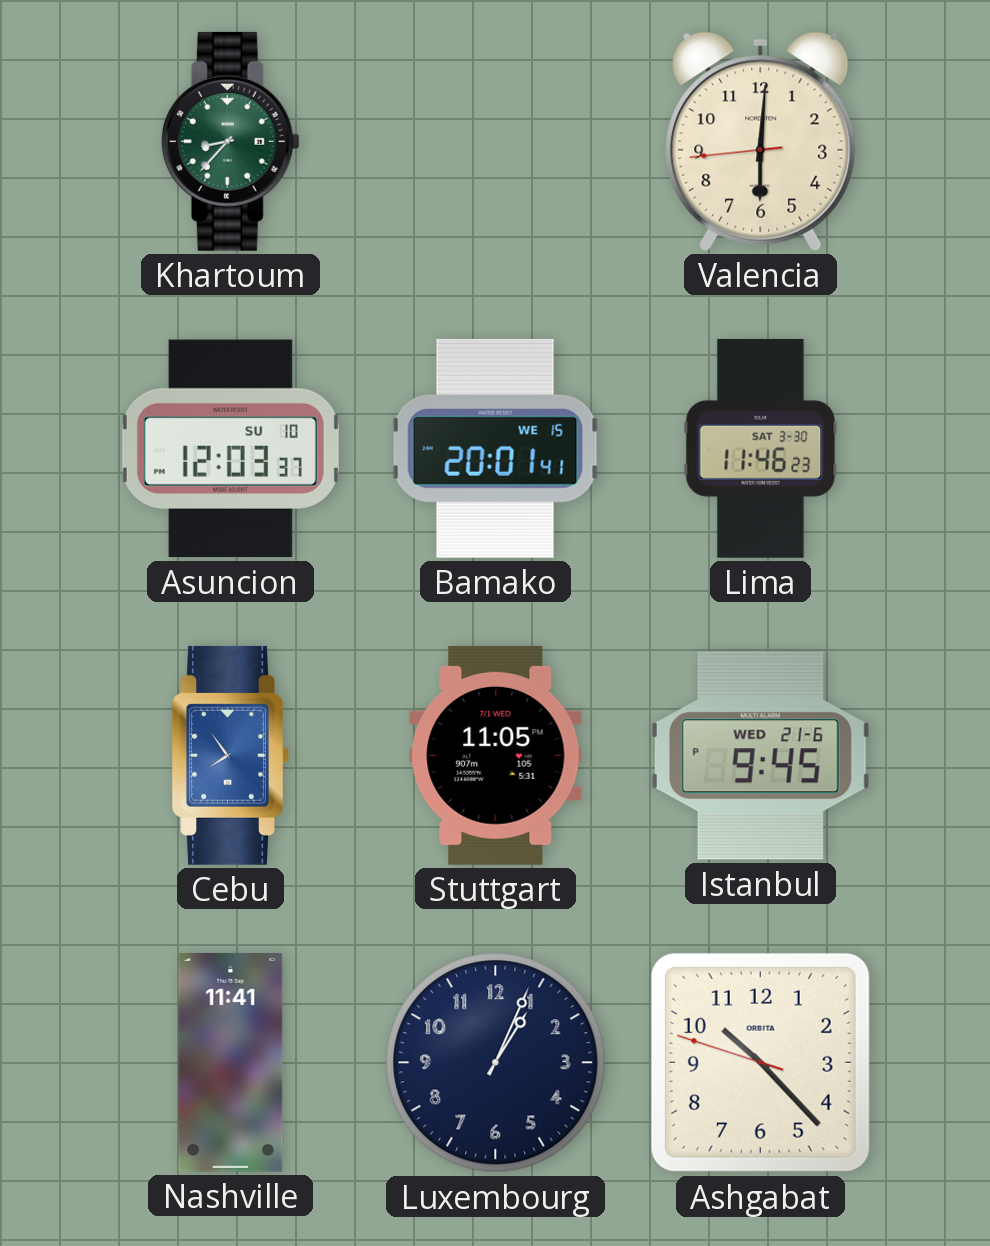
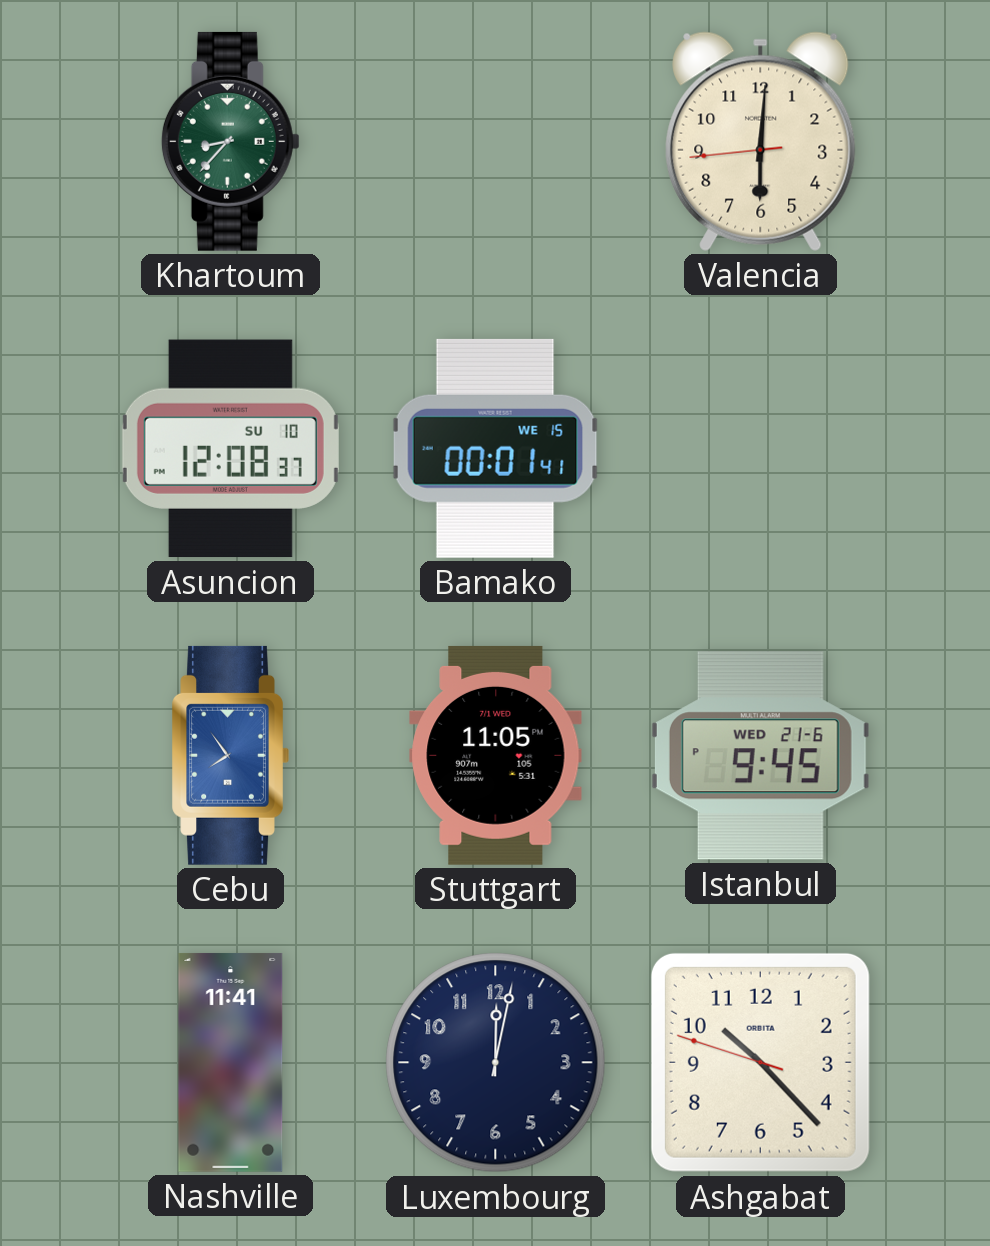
Asuncion: 12:03 -> 12:08 (230, 449)
Bamako: 20:01 -> 00:01 (495, 448)
Lima: 11:46 -> none (761, 448)
Luxembourg: 1:04 -> 12:02 (496, 1063)
